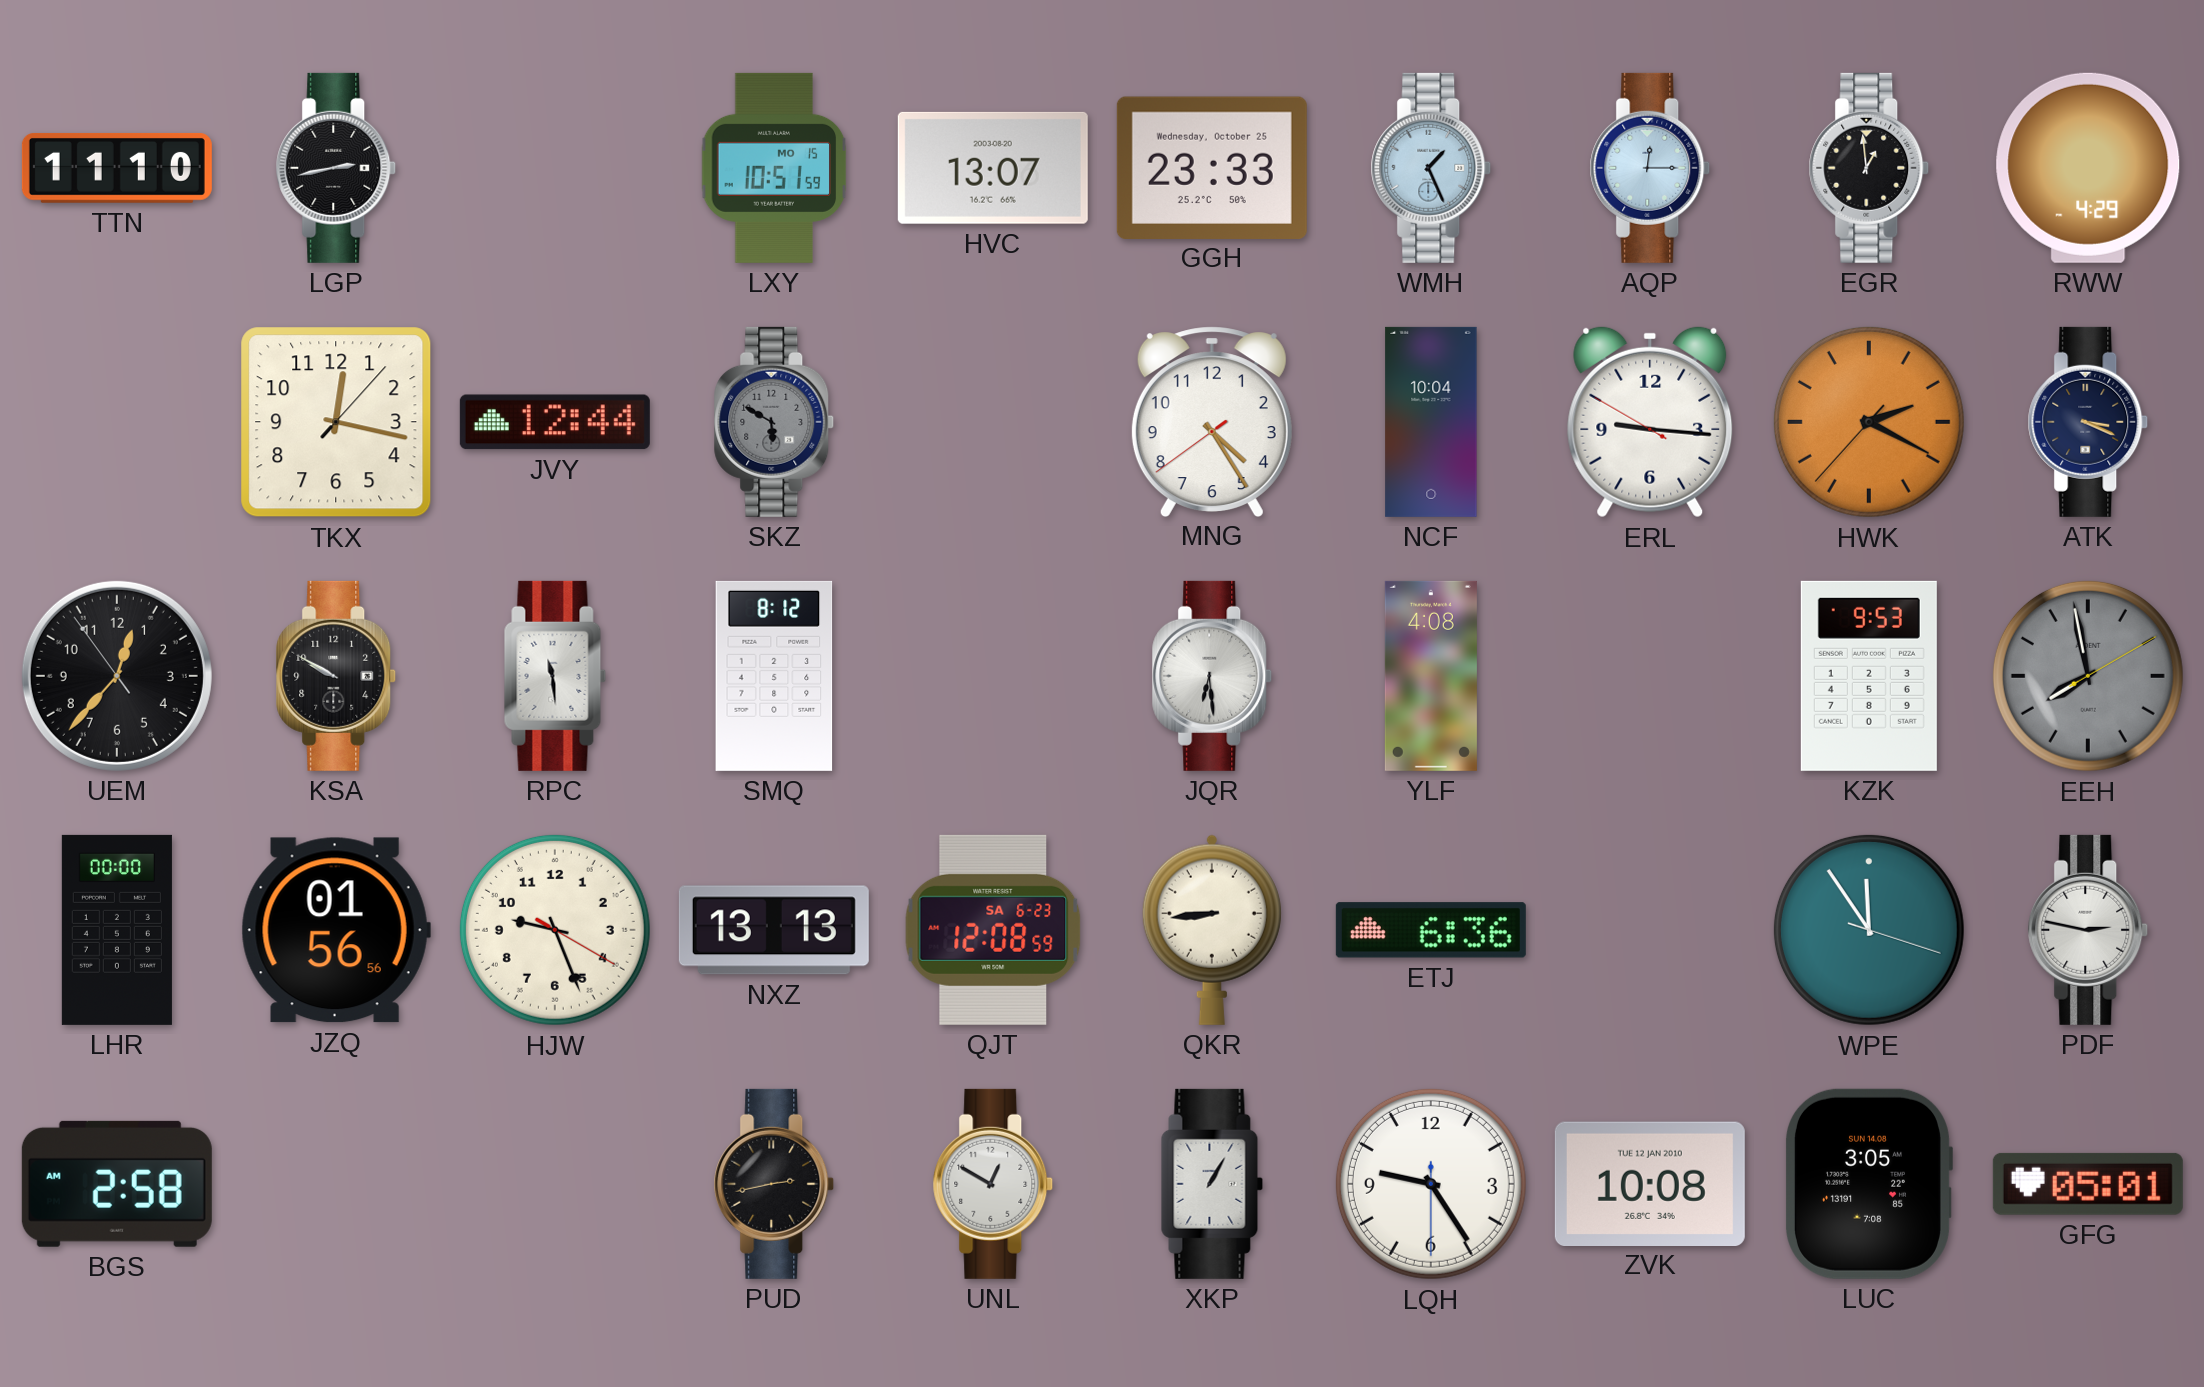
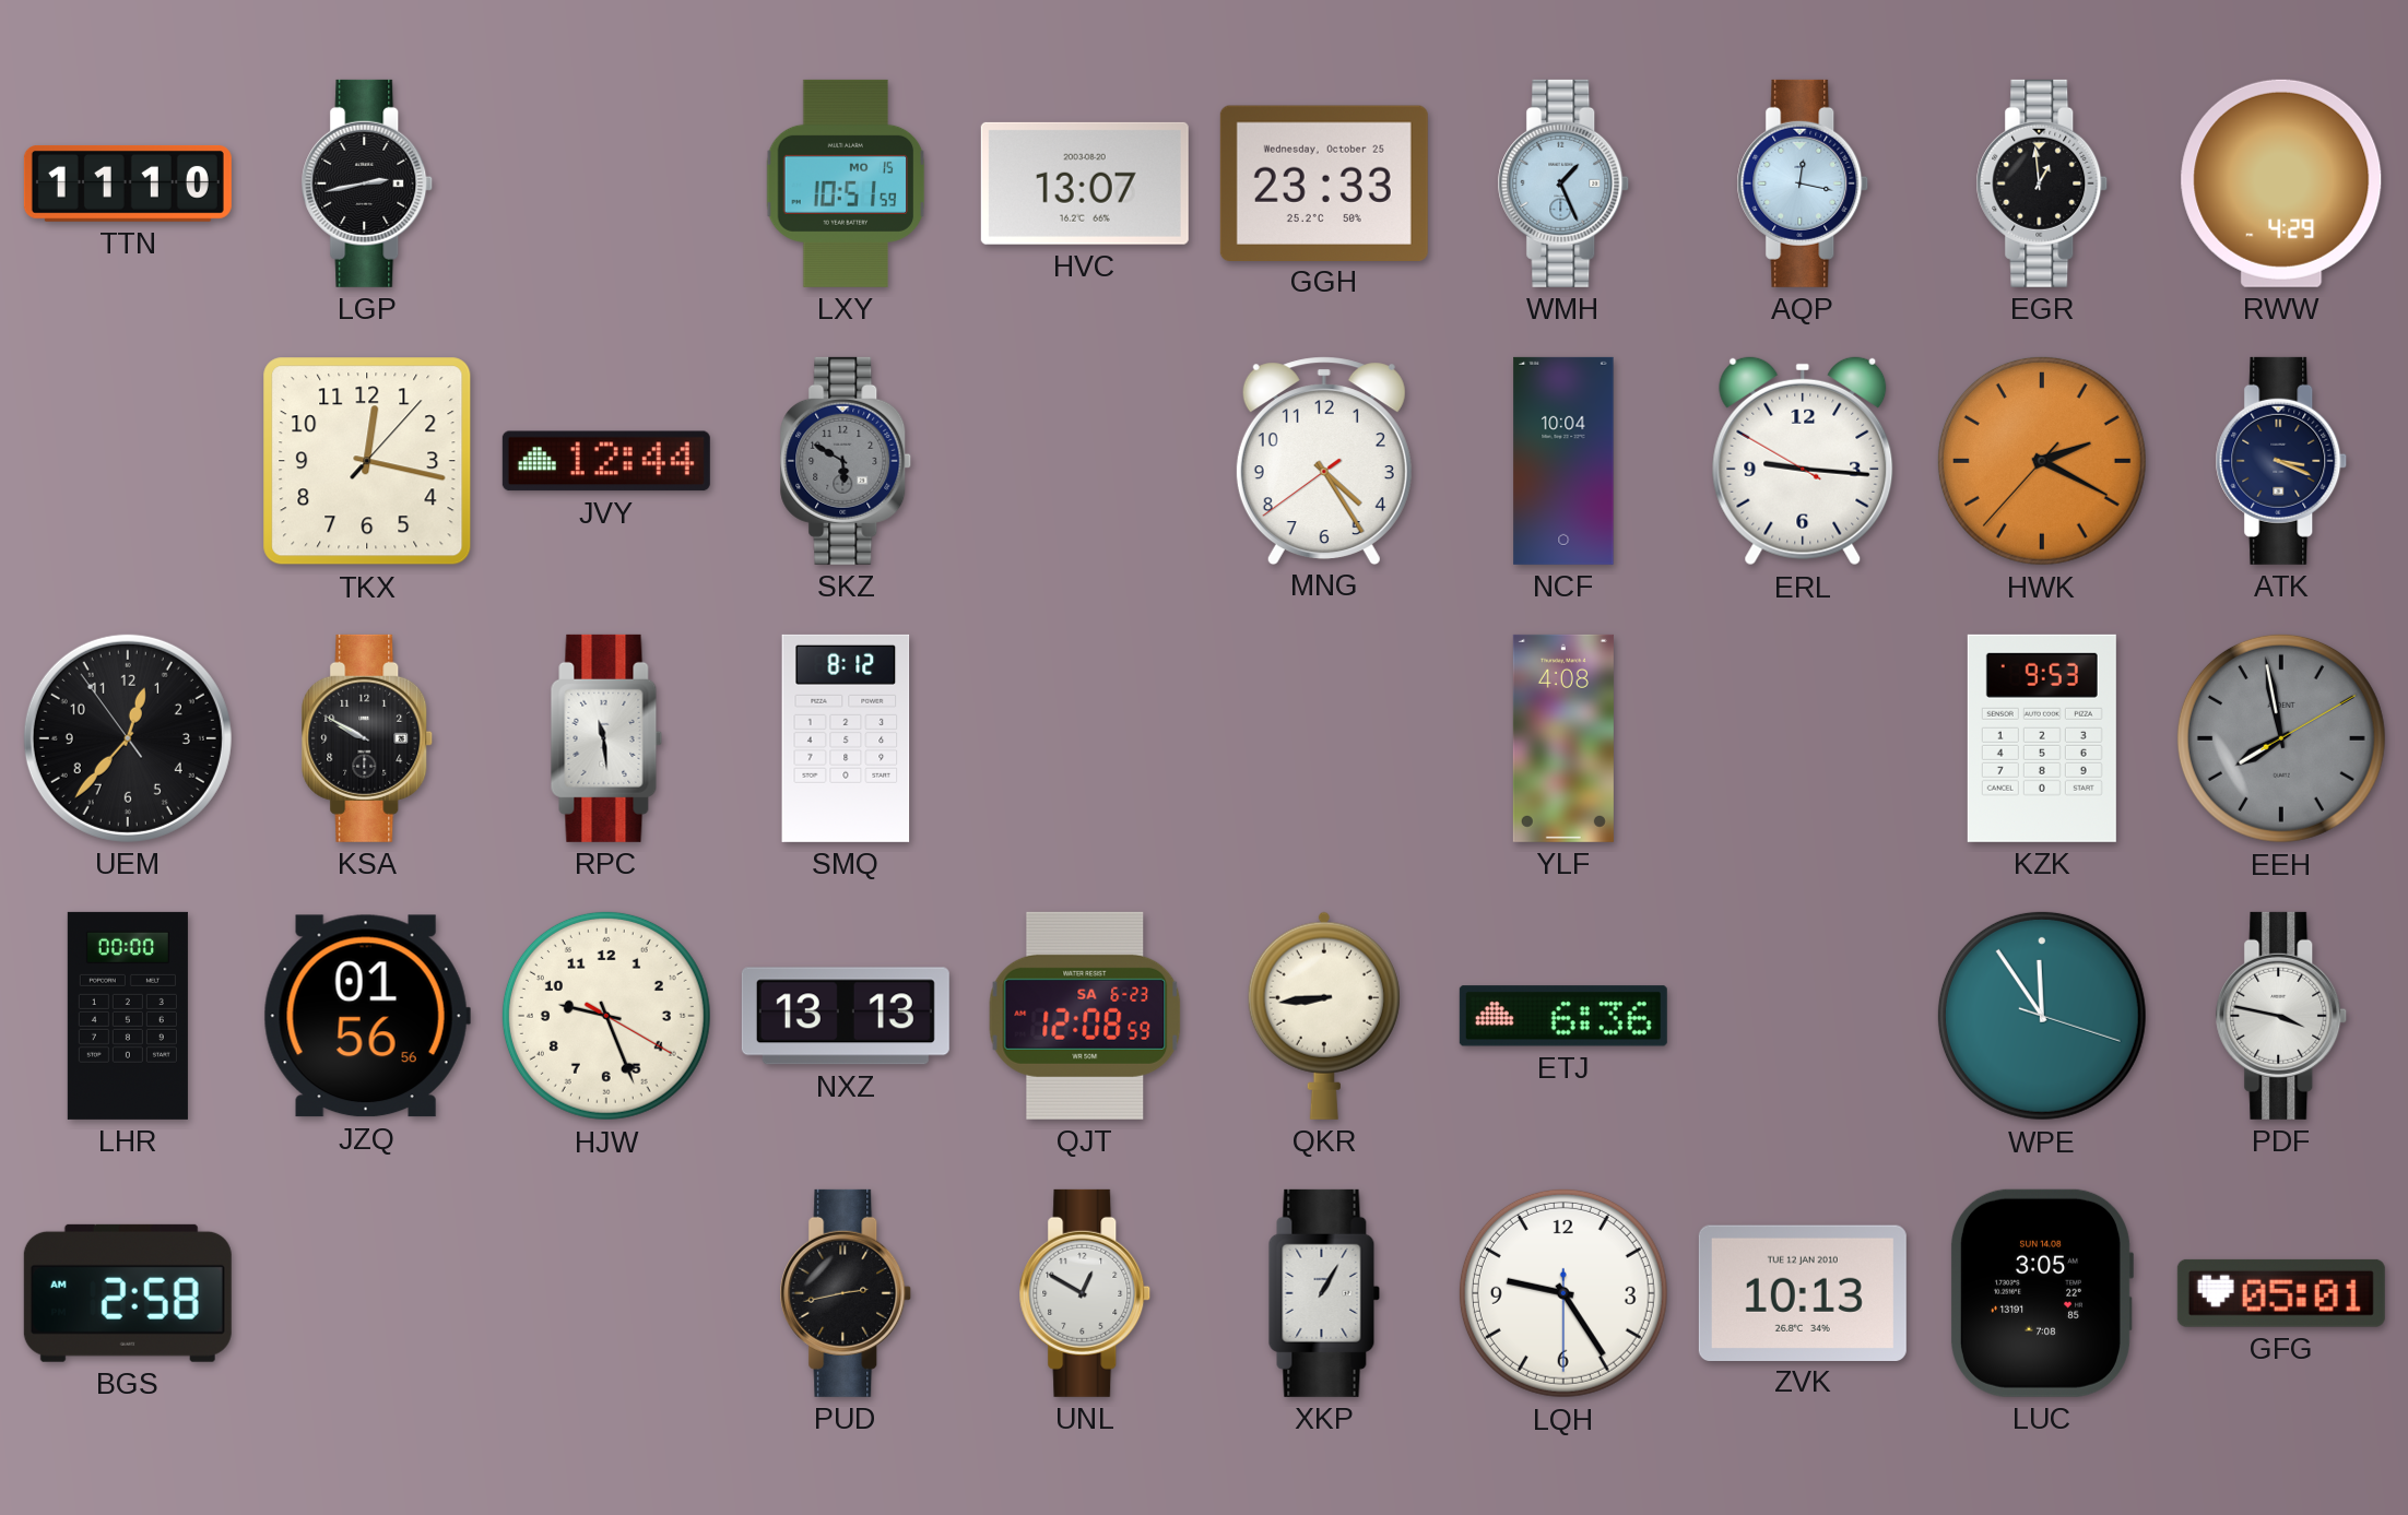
AQP: 12:15 -> 12:17 (1803, 184)
JQR: 6:29 -> none (1212, 676)
PDF: 2:47 -> 3:47 (2281, 1016)
ZVK: 10:08 -> 10:13 (1803, 1292)
